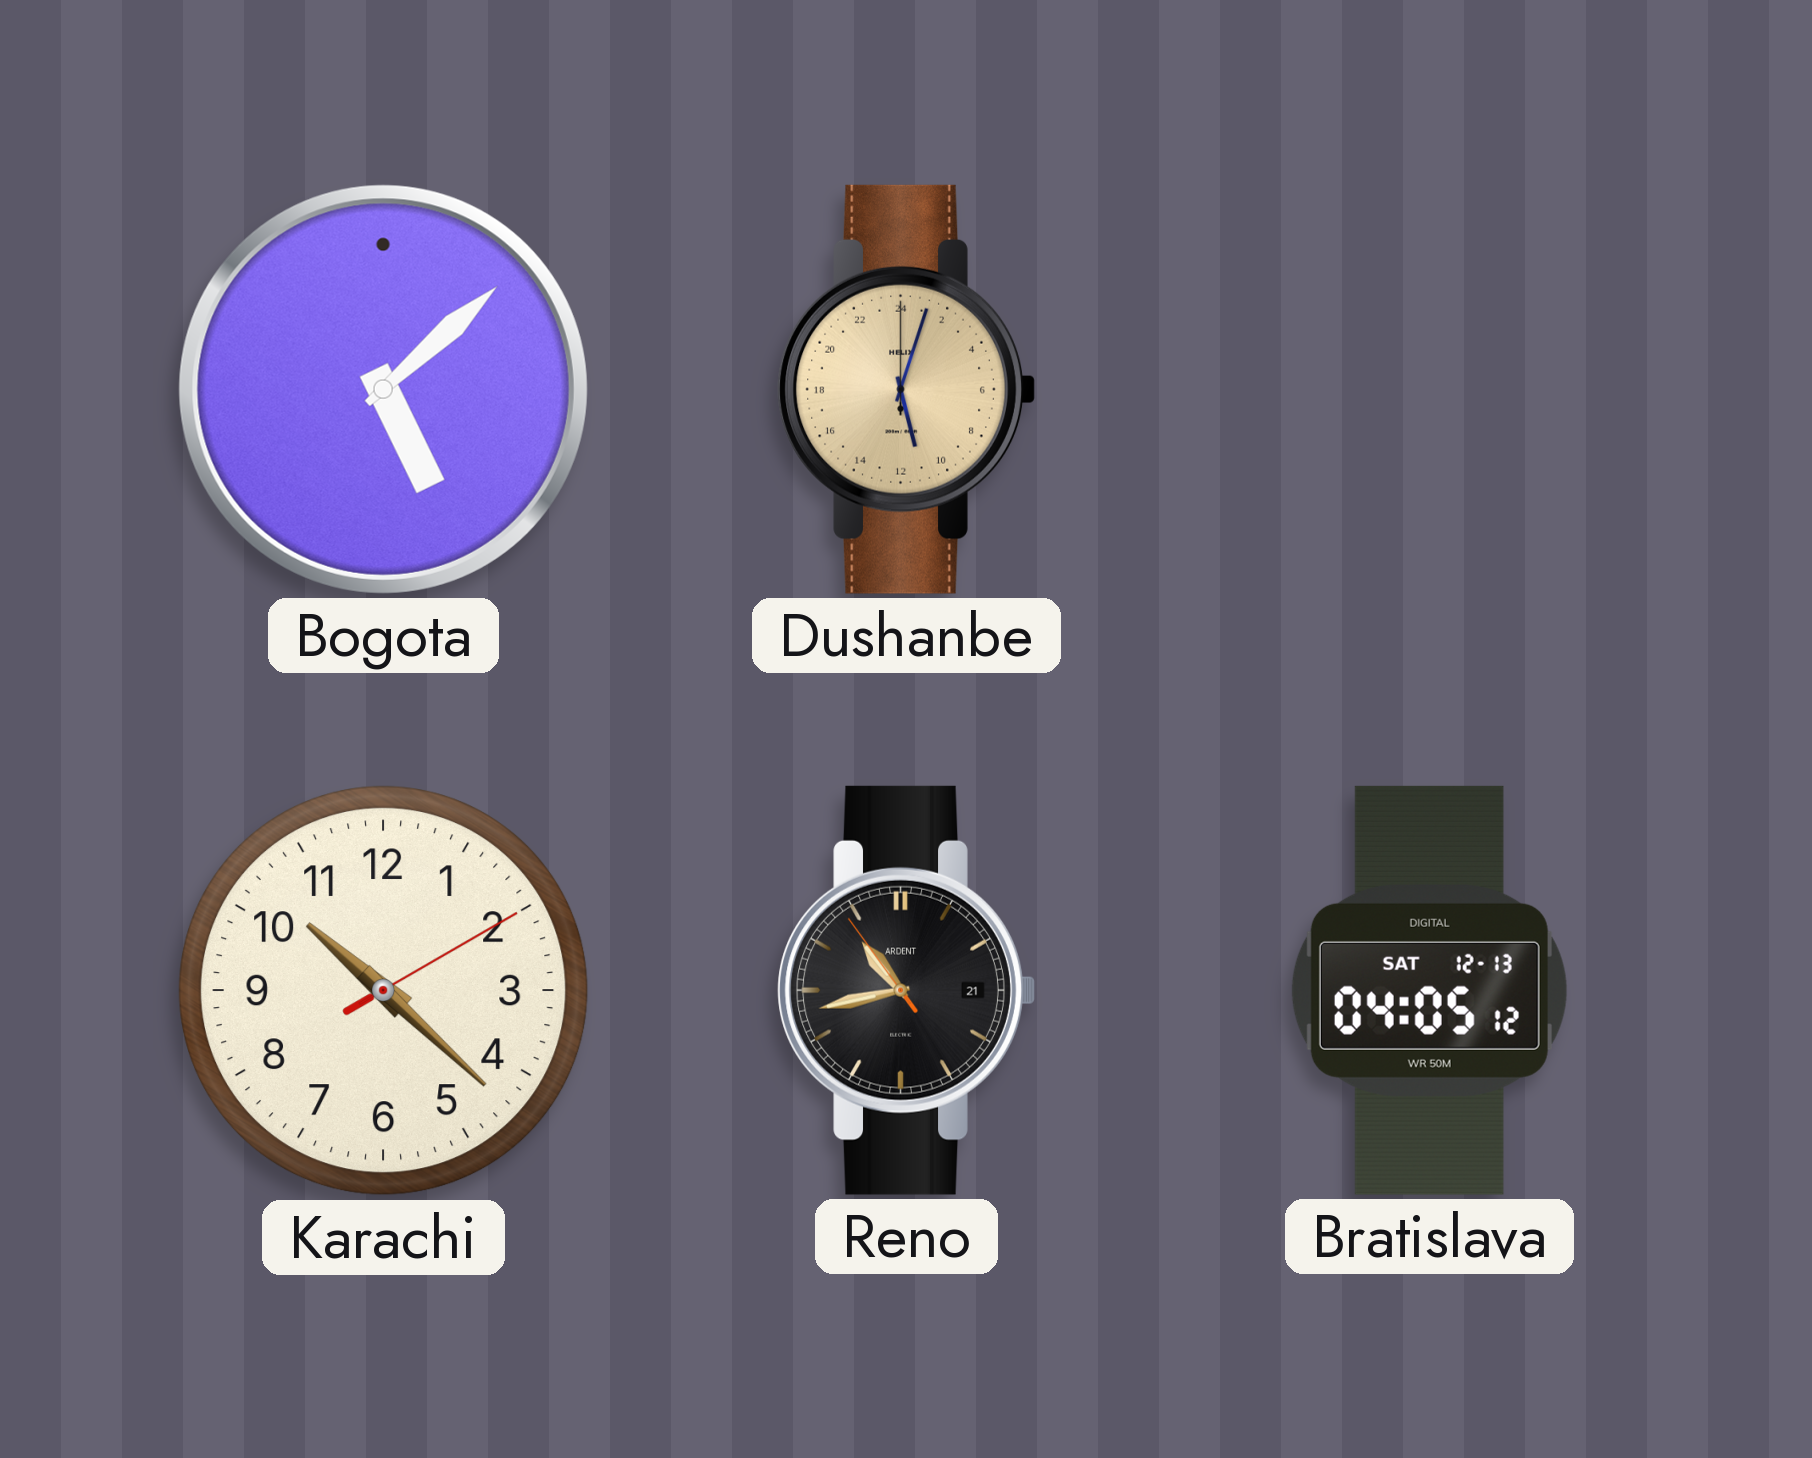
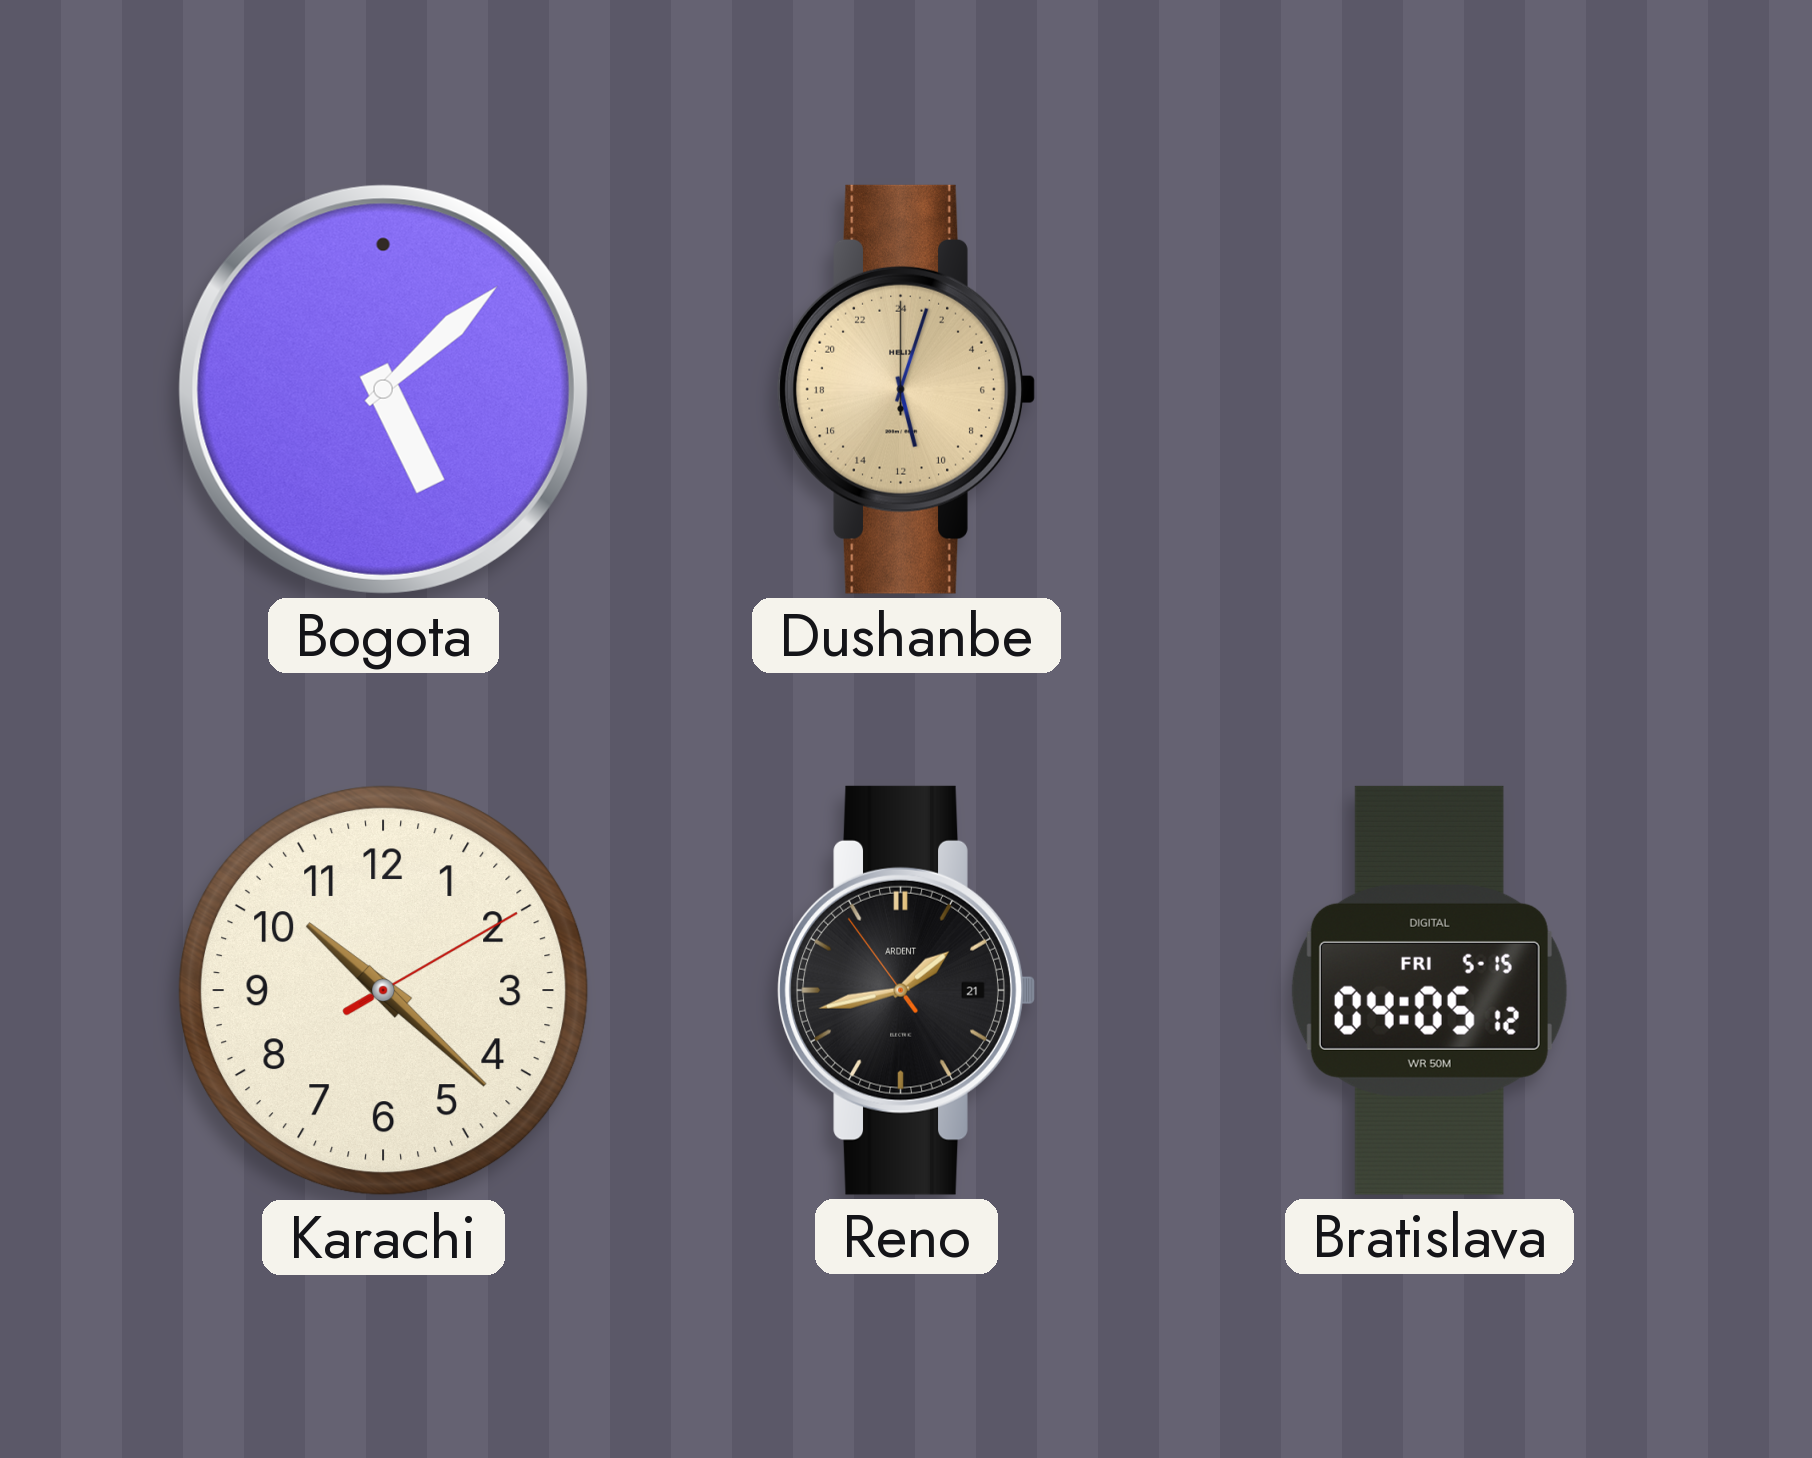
Reno: 10:42 -> 1:42 (906, 990)
Bratislava date: SAT 12-13 -> FRI 5-15 (1429, 990)
